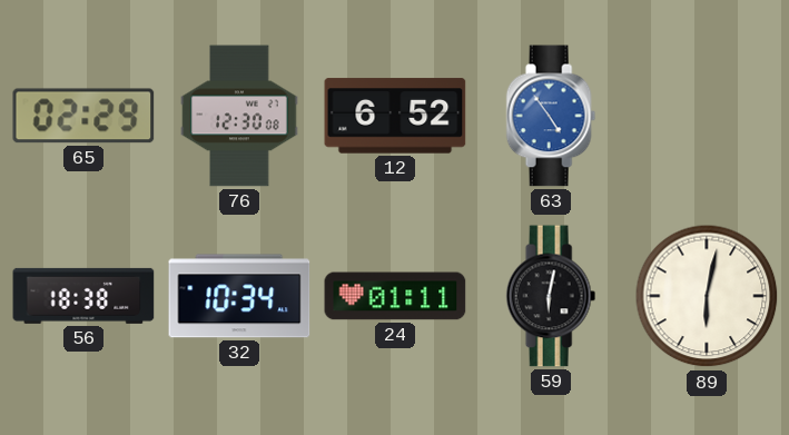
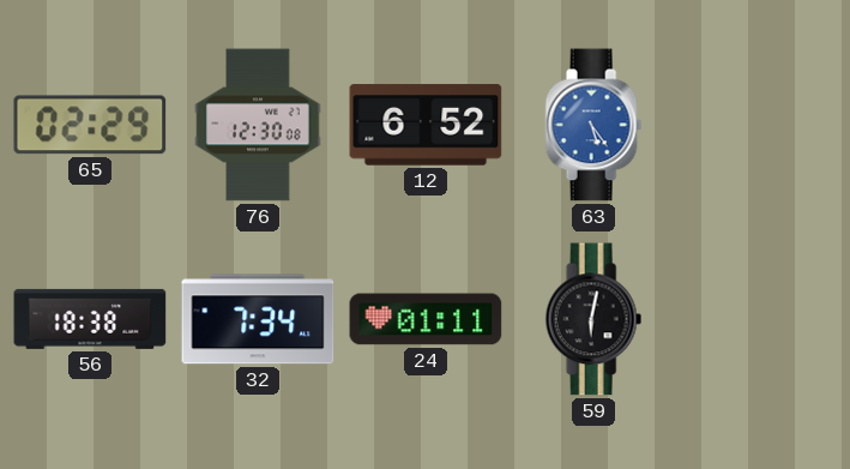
63: 4:54 -> 5:24 (593, 125)
32: 10:34 -> 7:34 (258, 319)
89: 6:02 -> none (707, 296)
